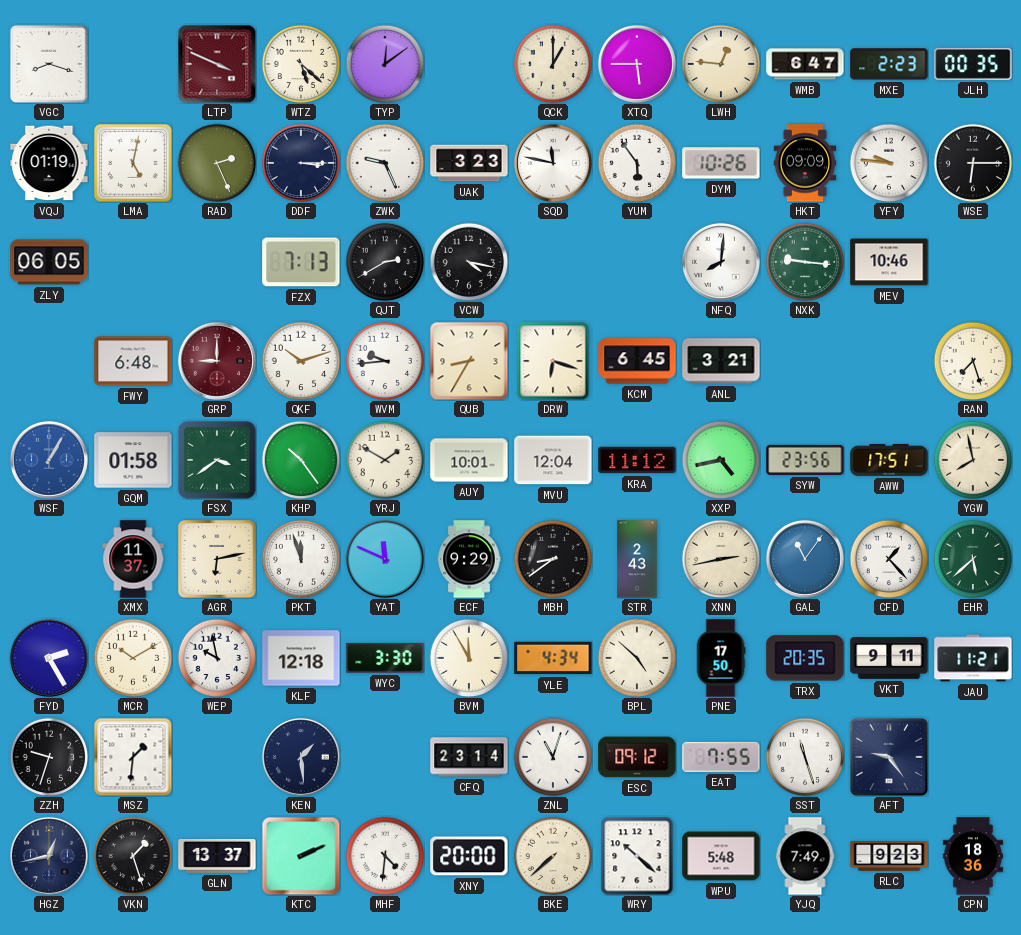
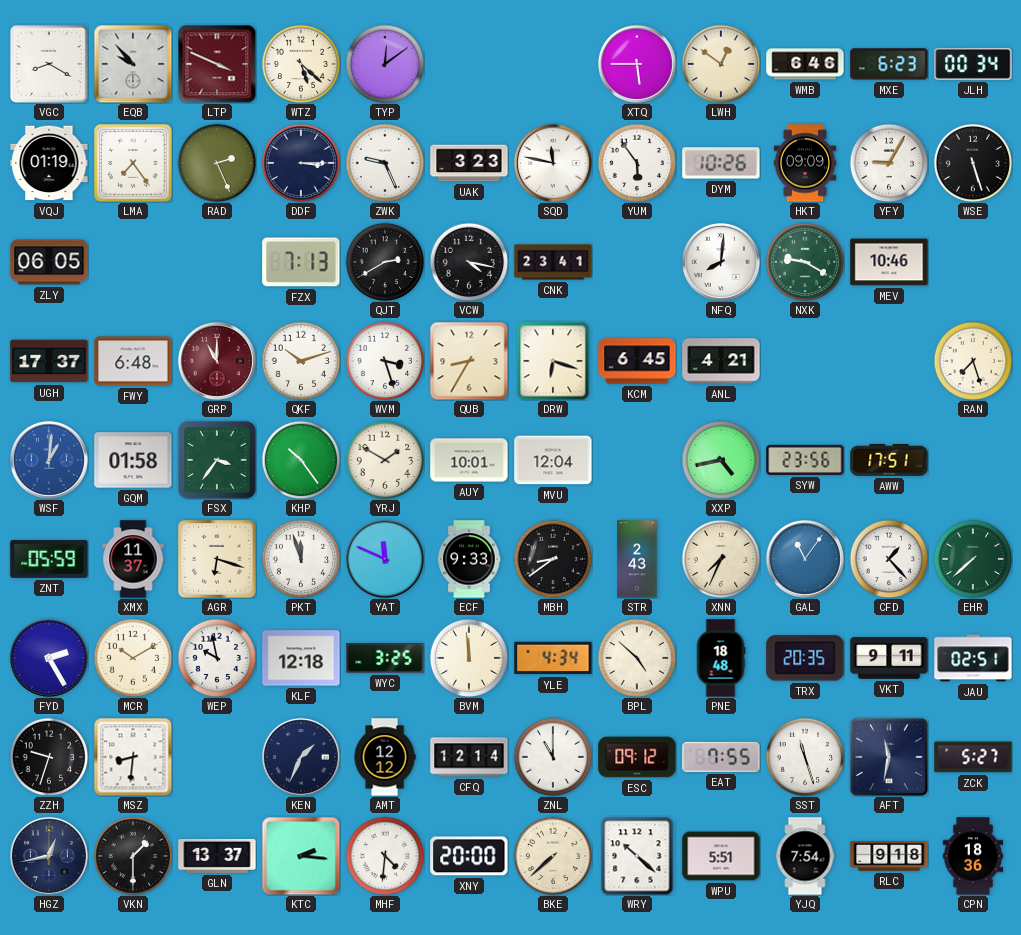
VGC: 8:18 -> 8:20 (49, 64)
EQB: none -> 9:53 (133, 64)
QCK: 1:00 -> none (553, 64)
LWH: 12:46 -> 12:51 (721, 64)
WMB: 6:47 -> 6:46 (805, 64)
MXE: 2:23 -> 6:23 (889, 64)
JLH: 00:35 -> 00:34 (973, 64)
LMA: 5:02 -> 7:24 (134, 164)
YFY: 9:46 -> 9:05 (889, 163)
WSE: 6:15 -> 5:27 (973, 163)
CNK: none -> 23:41 (553, 262)
NXK: 9:16 -> 9:20 (805, 262)
UGH: none -> 17:37 (49, 361)
GRP: 9:00 -> 11:00 (217, 361)
WVM: 9:44 -> 3:27 (385, 361)
ANL: 3:21 -> 4:21 (721, 361)
WSF: 1:05 -> 1:01 (49, 460)
FSX: 3:39 -> 3:36 (217, 460)
KRA: 11:12 -> none (637, 460)
YGW: 7:58 -> none (973, 460)
ZNT: none -> 05:59 (49, 559)
AGR: 6:13 -> 6:18 (218, 560)
ECF: 9:29 -> 9:33 (469, 559)
XNN: 2:43 -> 7:34 (721, 559)
EHR: 5:38 -> 7:38 (973, 559)
WYC: 3:30 -> 3:25 (385, 658)
BVM: 11:55 -> 11:59 (469, 658)
PNE: 17:50 -> 18:48 (721, 658)
JAU: 11:21 -> 02:51 (973, 658)
MSZ: 1:31 -> 8:31 (133, 757)
KEN: 1:29 -> 1:34 (301, 757)
AMT: none -> 12:12 (385, 757)
CFQ: 23:14 -> 12:14 (469, 757)
ZNL: 11:03 -> 11:00 (553, 757)
AFT: 9:24 -> 11:32 (889, 757)
ZCK: none -> 5:27 (973, 757)
VKN: 1:27 -> 1:30 (133, 856)
KTC: 2:11 -> 2:16 (301, 856)
WPU: 5:48 -> 5:51 (721, 856)
YJQ: 7:49 -> 7:54 (805, 856)
RLC: 9:23 -> 9:18 (889, 857)
